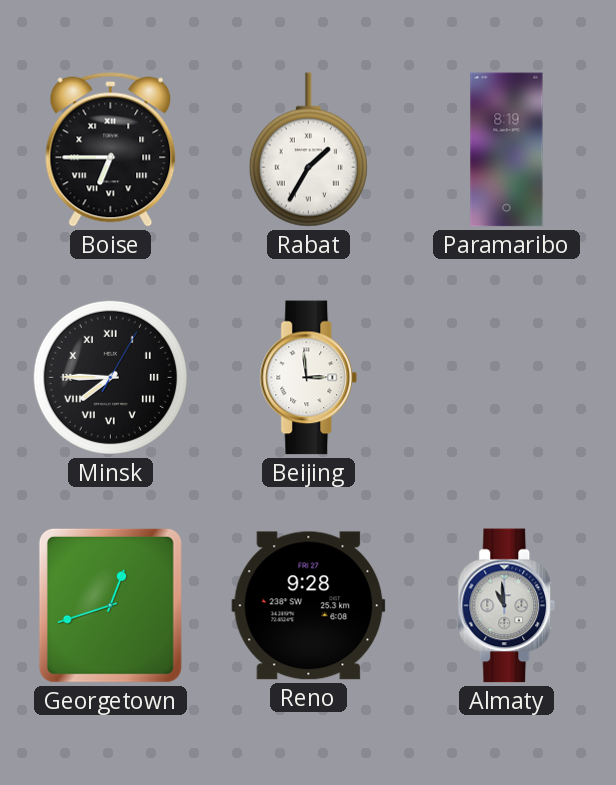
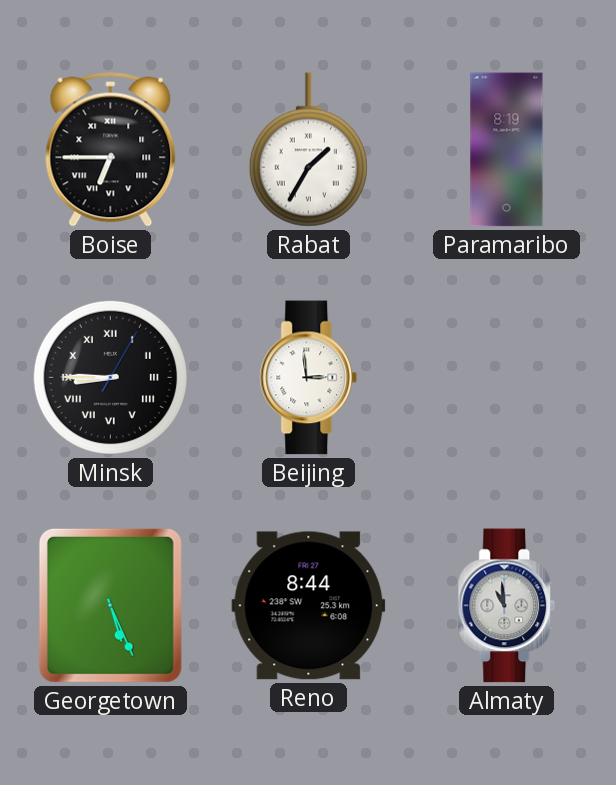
Minsk: 7:45 -> 8:45 (110, 377)
Georgetown: 12:42 -> 5:26 (110, 605)
Reno: 9:28 -> 8:44 (309, 606)
